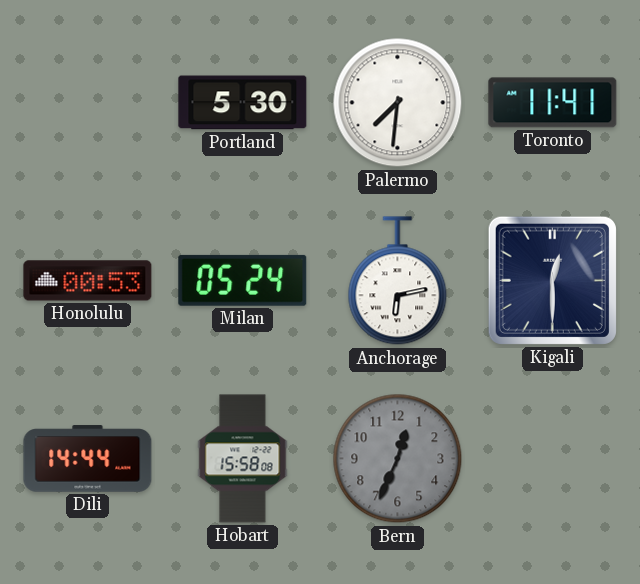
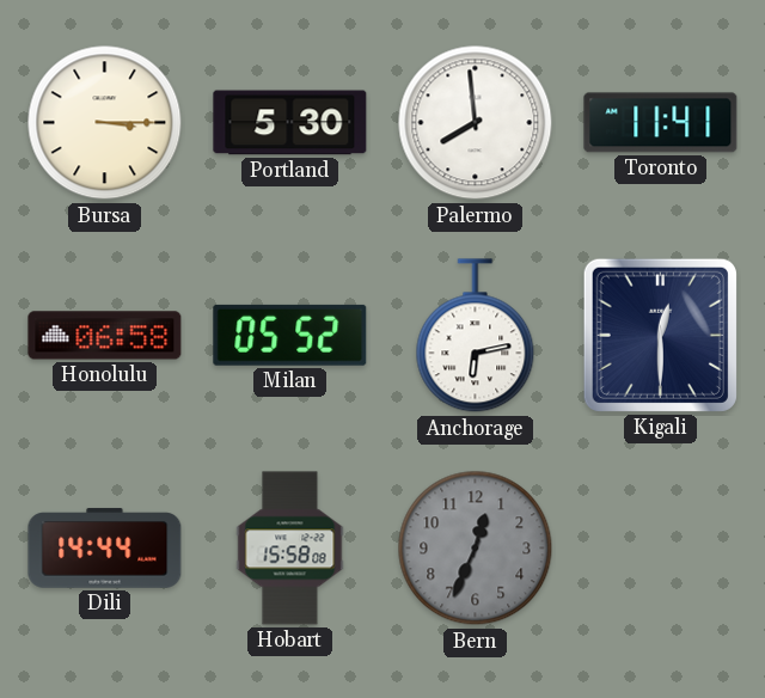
Bursa: none -> 3:15 (105, 123)
Palermo: 7:31 -> 7:59 (476, 123)
Honolulu: 00:53 -> 06:58 (105, 336)
Milan: 05:24 -> 05:52 (290, 335)
